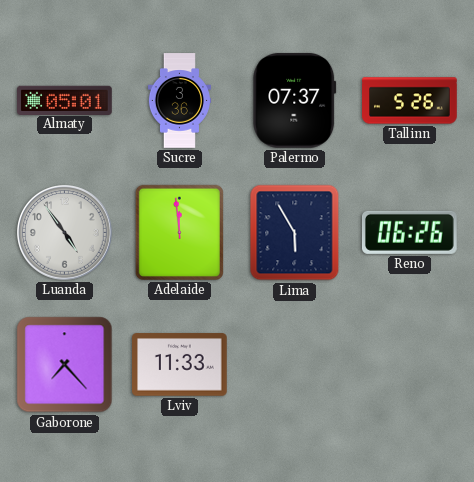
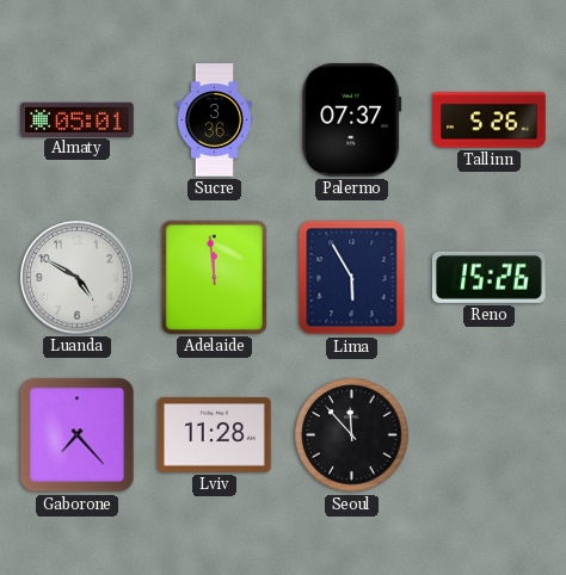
Luanda: 4:54 -> 4:50 (78, 278)
Reno: 06:26 -> 15:26 (488, 277)
Lviv: 11:33 -> 11:28 (215, 435)
Seoul: none -> 11:53 (352, 435)
